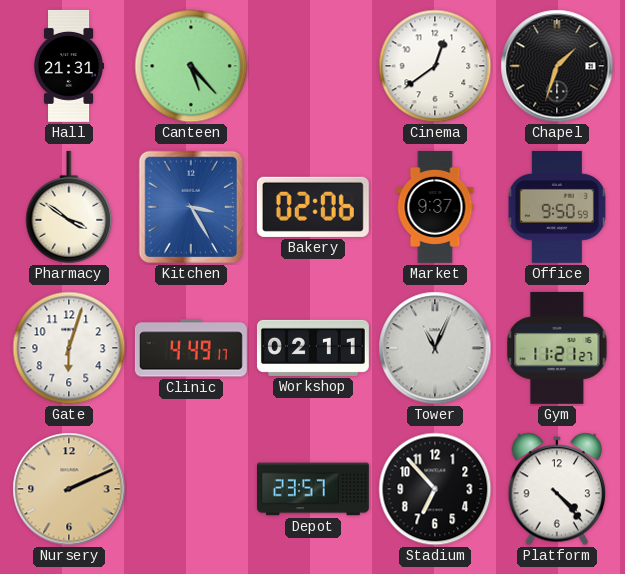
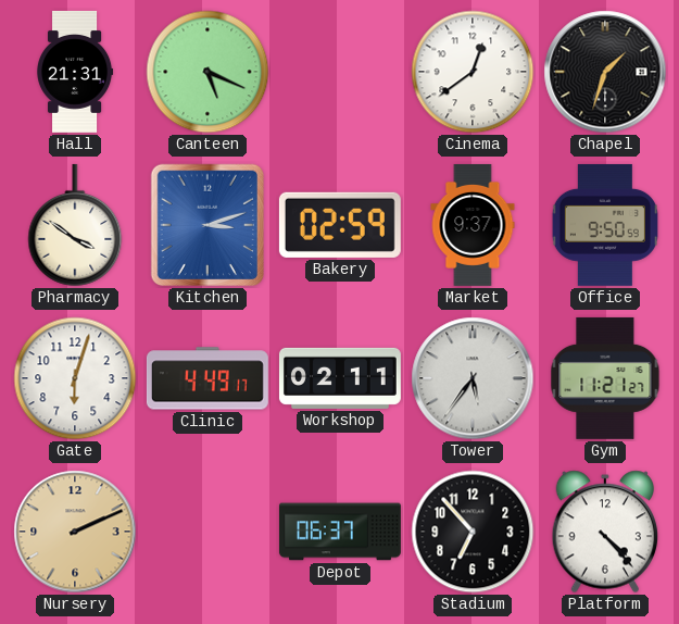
Canteen: 5:23 -> 5:19 (208, 72)
Kitchen: 3:25 -> 3:12 (206, 225)
Bakery: 02:06 -> 02:59 (340, 225)
Tower: 11:04 -> 5:36 (473, 378)
Depot: 23:57 -> 06:37 (340, 532)
